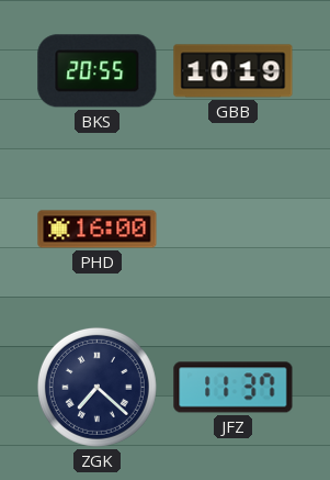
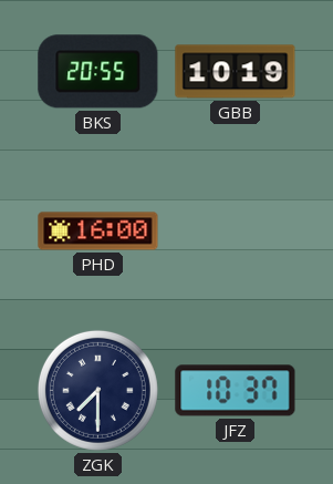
ZGK: 7:22 -> 7:30 (97, 390)
JFZ: 11:37 -> 10:37 (236, 391)
